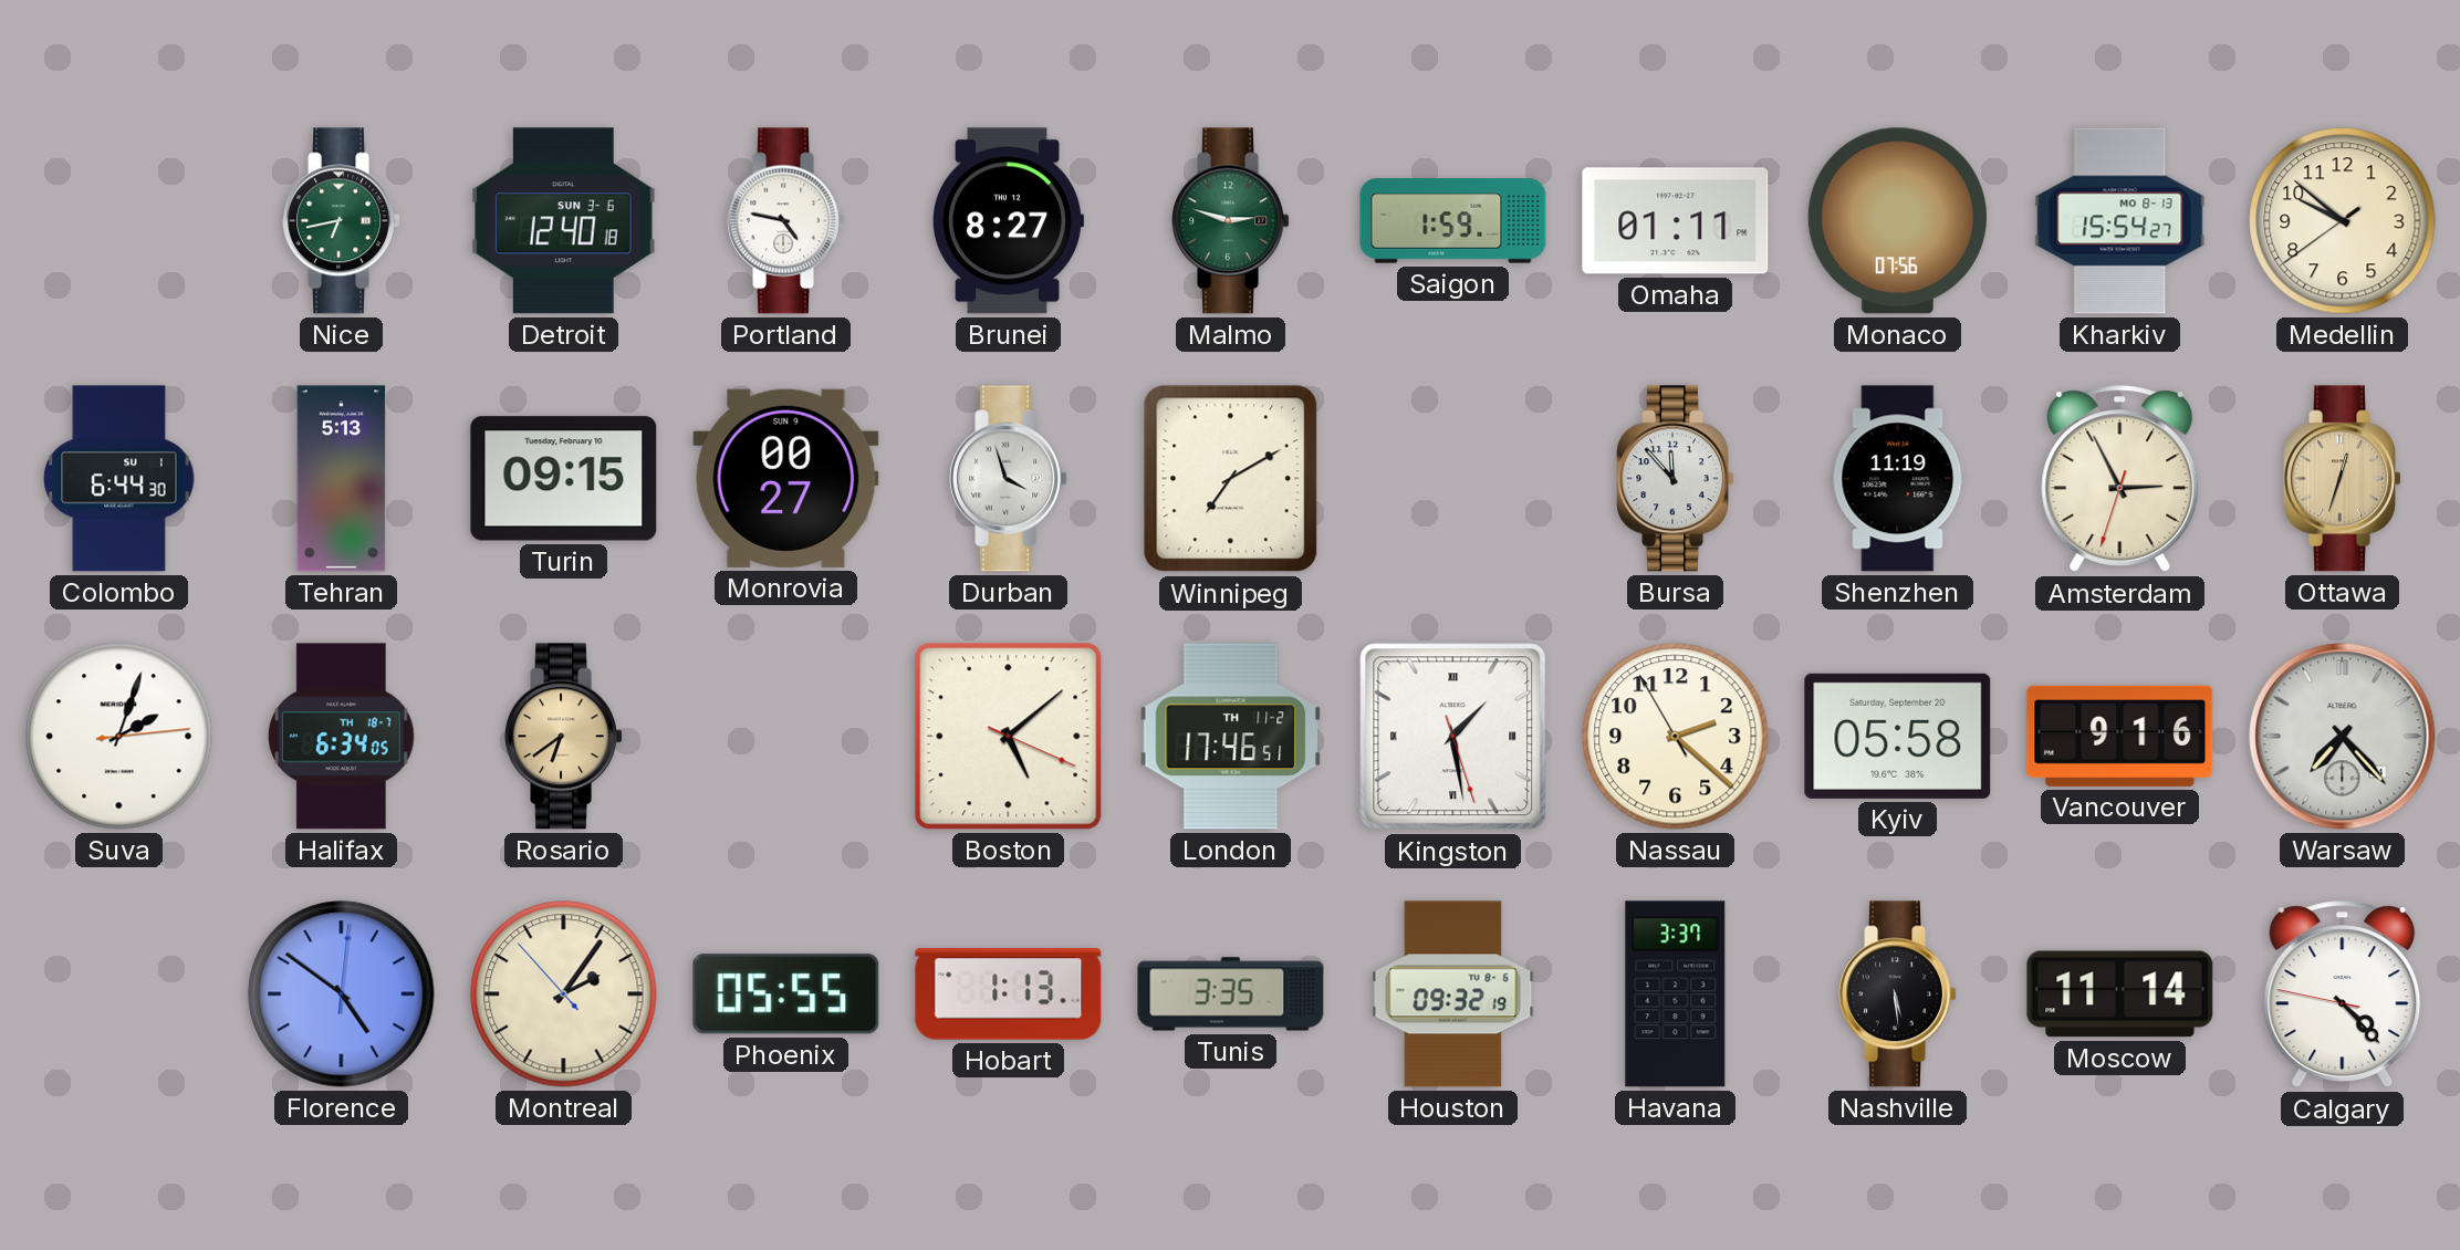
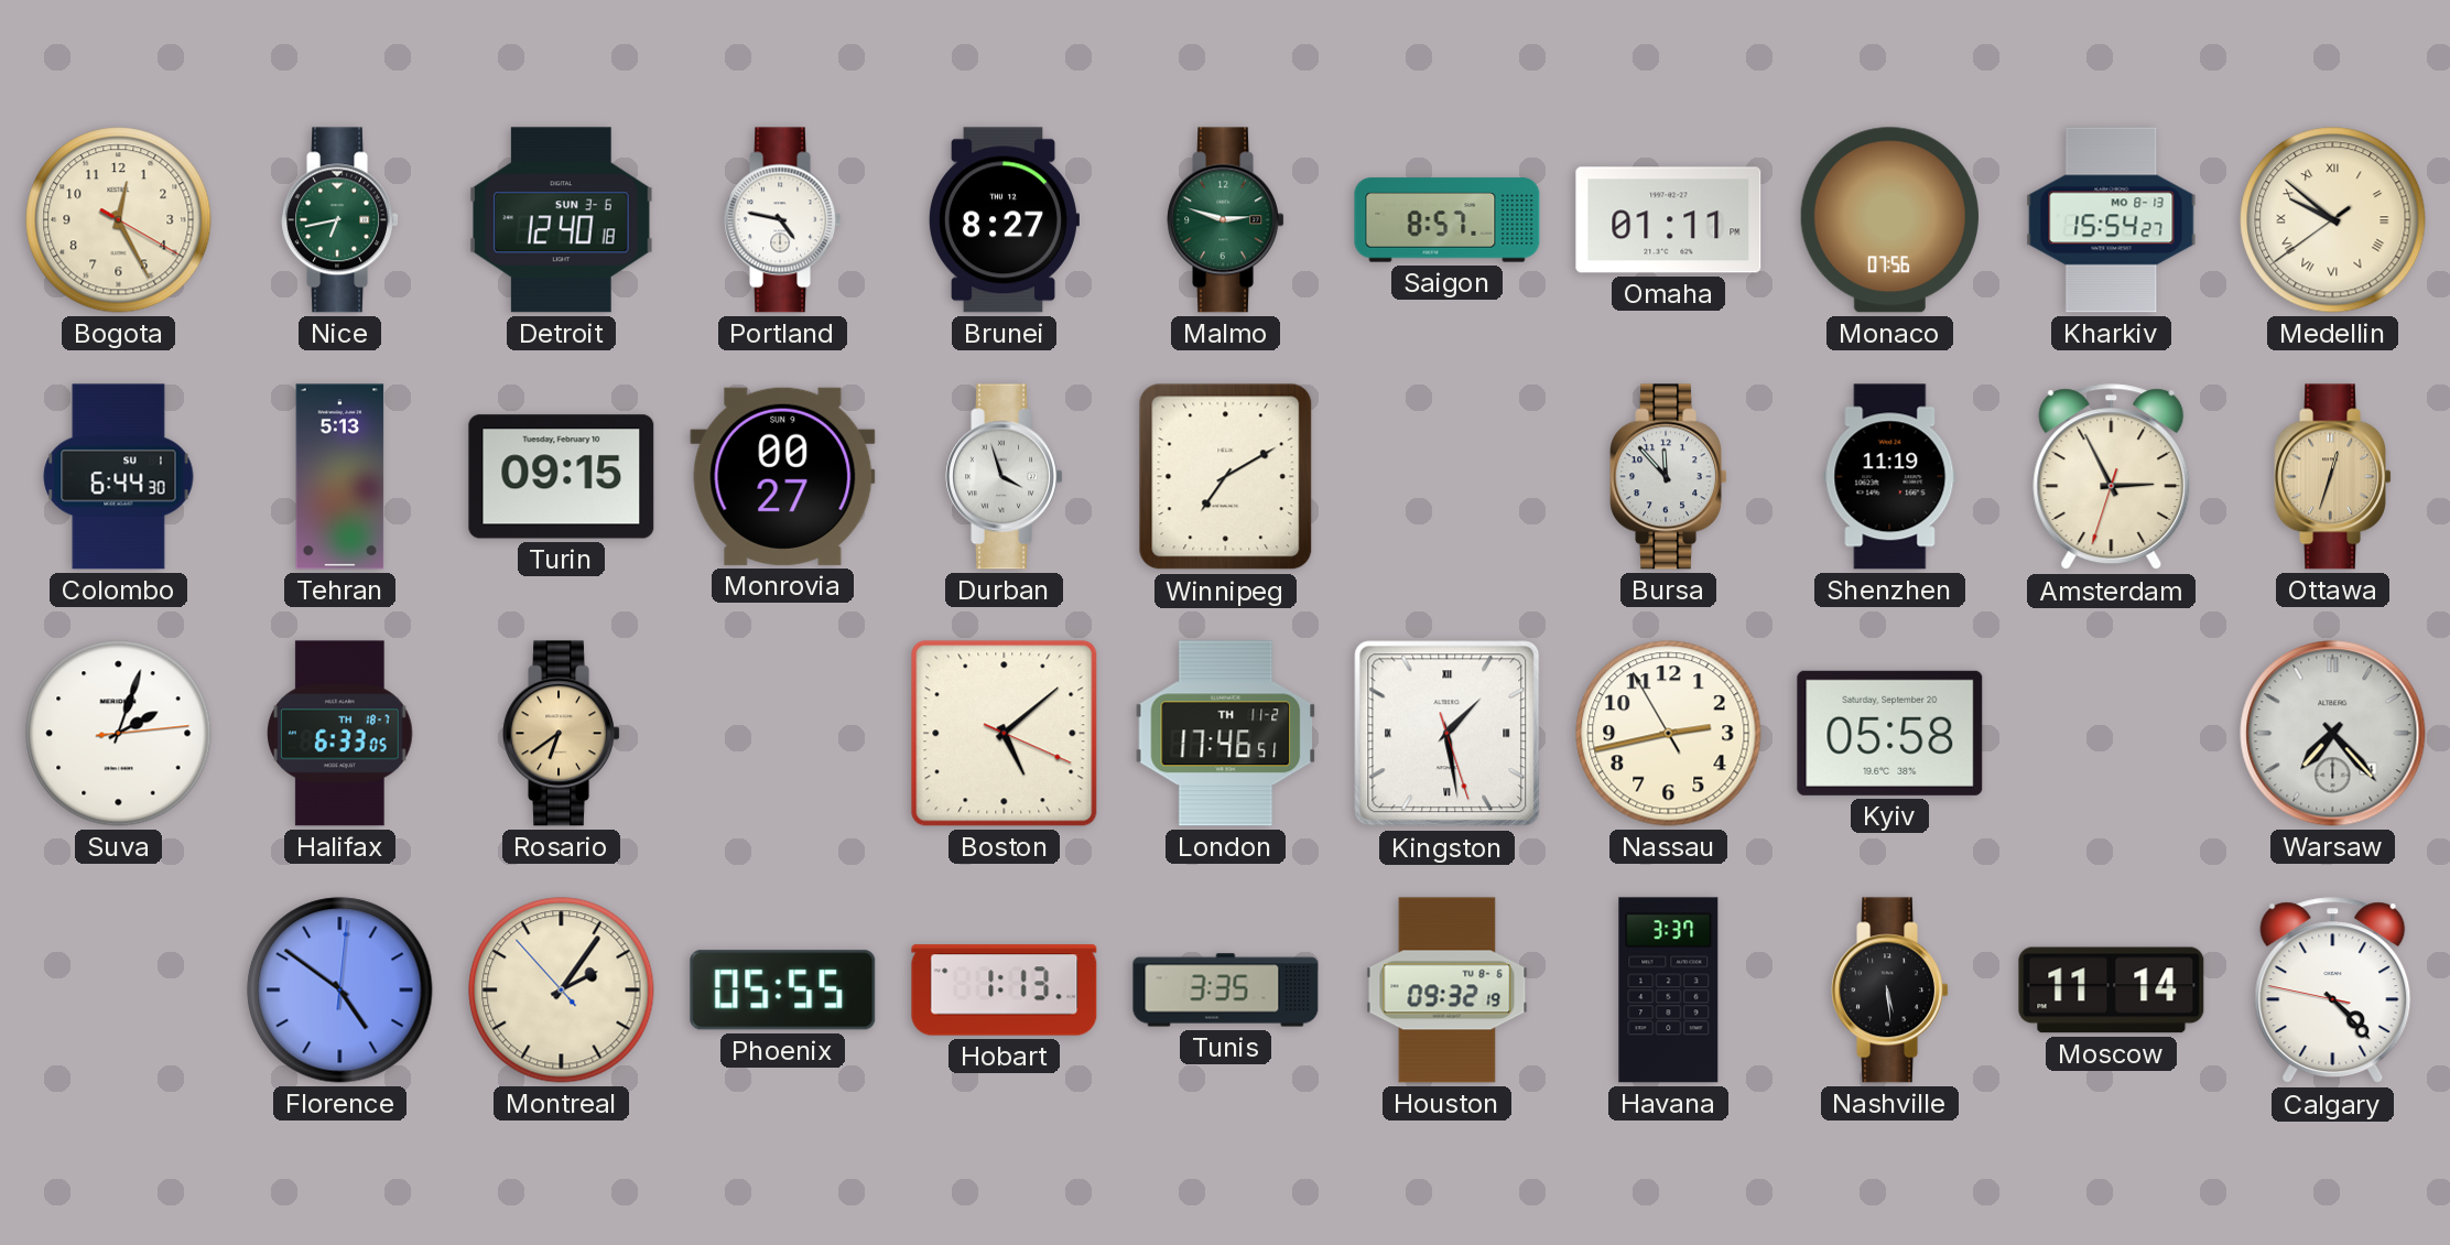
Bogota: none -> 12:25 (119, 220)
Saigon: 1:59 -> 8:57 (1448, 220)
Medellin numerals: Arabic -> Roman (2333, 220)
Halifax: 6:34 -> 6:33 (340, 734)
Nassau: 2:21 -> 2:42 (1669, 734)
Vancouver: 9:16 -> none (2120, 736)
